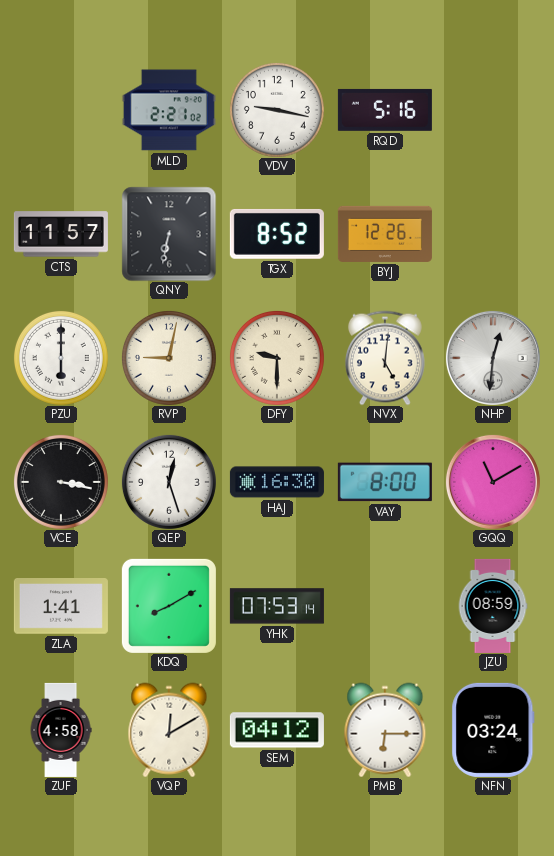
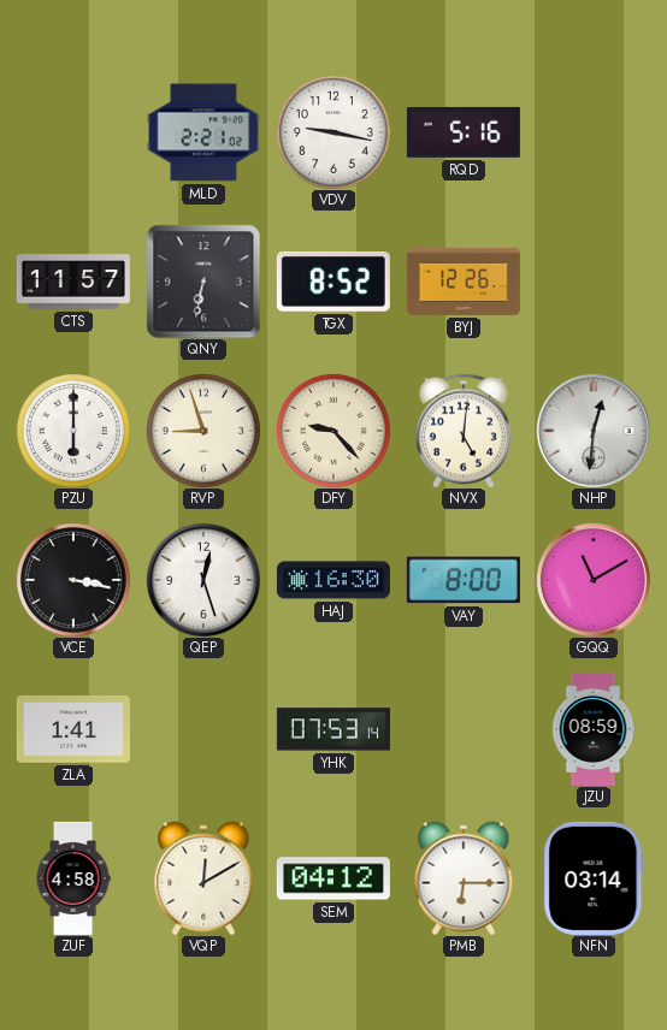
RVP: 9:02 -> 8:57 (203, 431)
DFY: 9:30 -> 9:23 (333, 431)
KDQ: 8:10 -> none (169, 606)
NFN: 03:24 -> 03:14 (594, 878)
